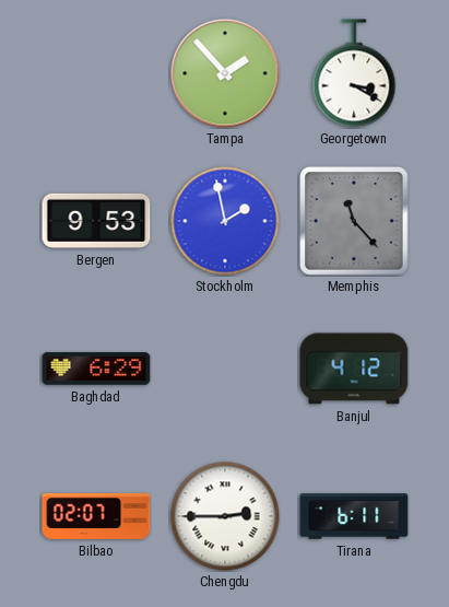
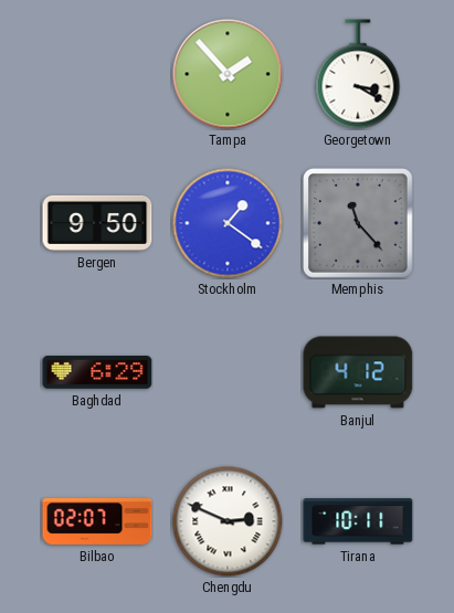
Bergen: 9:53 -> 9:50 (97, 223)
Stockholm: 1:58 -> 1:21 (228, 223)
Chengdu: 2:45 -> 2:49 (228, 521)
Tirana: 6:11 -> 10:11 (358, 521)
